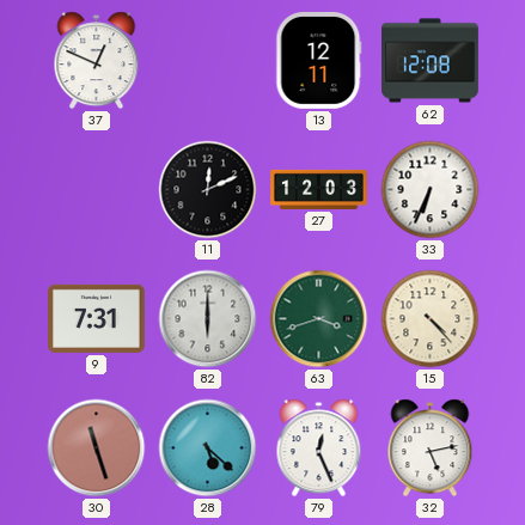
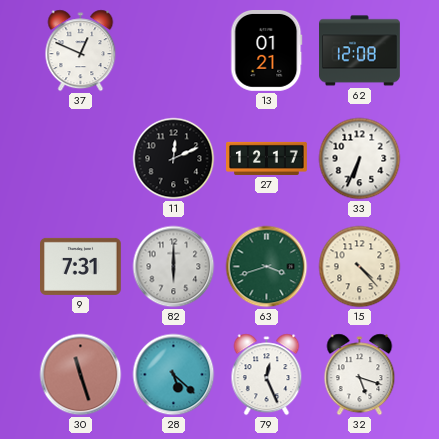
13: 12:11 -> 01:21 (267, 51)
27: 12:03 -> 12:17 (267, 158)
32: 5:13 -> 5:18 (360, 375)
